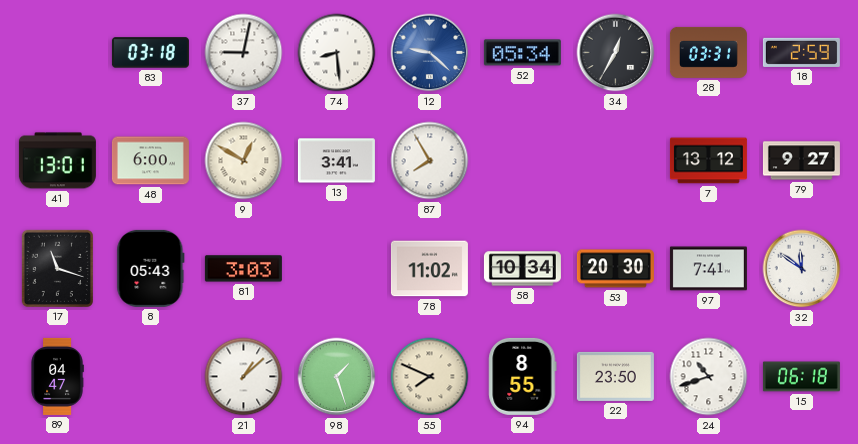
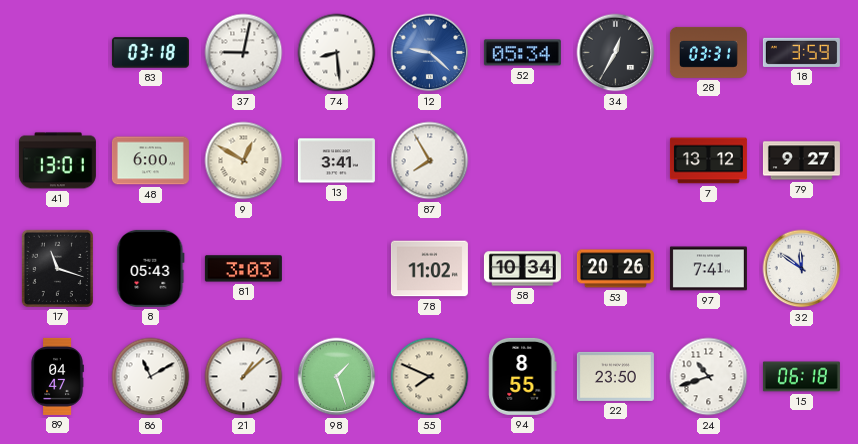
18: 2:59 -> 3:59 (801, 52)
53: 20:30 -> 20:26 (615, 269)
86: none -> 11:10 (151, 377)
